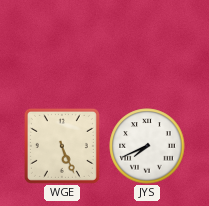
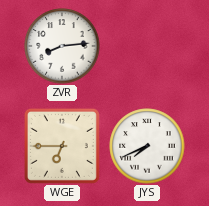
ZVR: none -> 8:14 (62, 46)
WGE: 5:26 -> 6:45 (62, 146)
